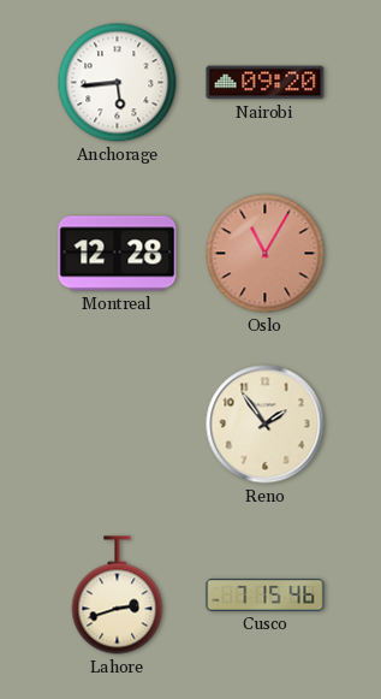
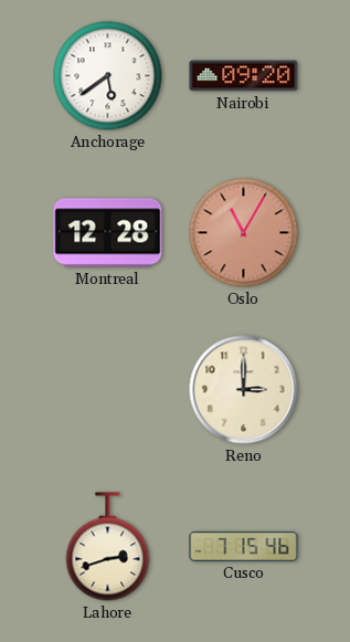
Anchorage: 5:44 -> 5:39 (108, 76)
Reno: 1:54 -> 3:00 (244, 390)
